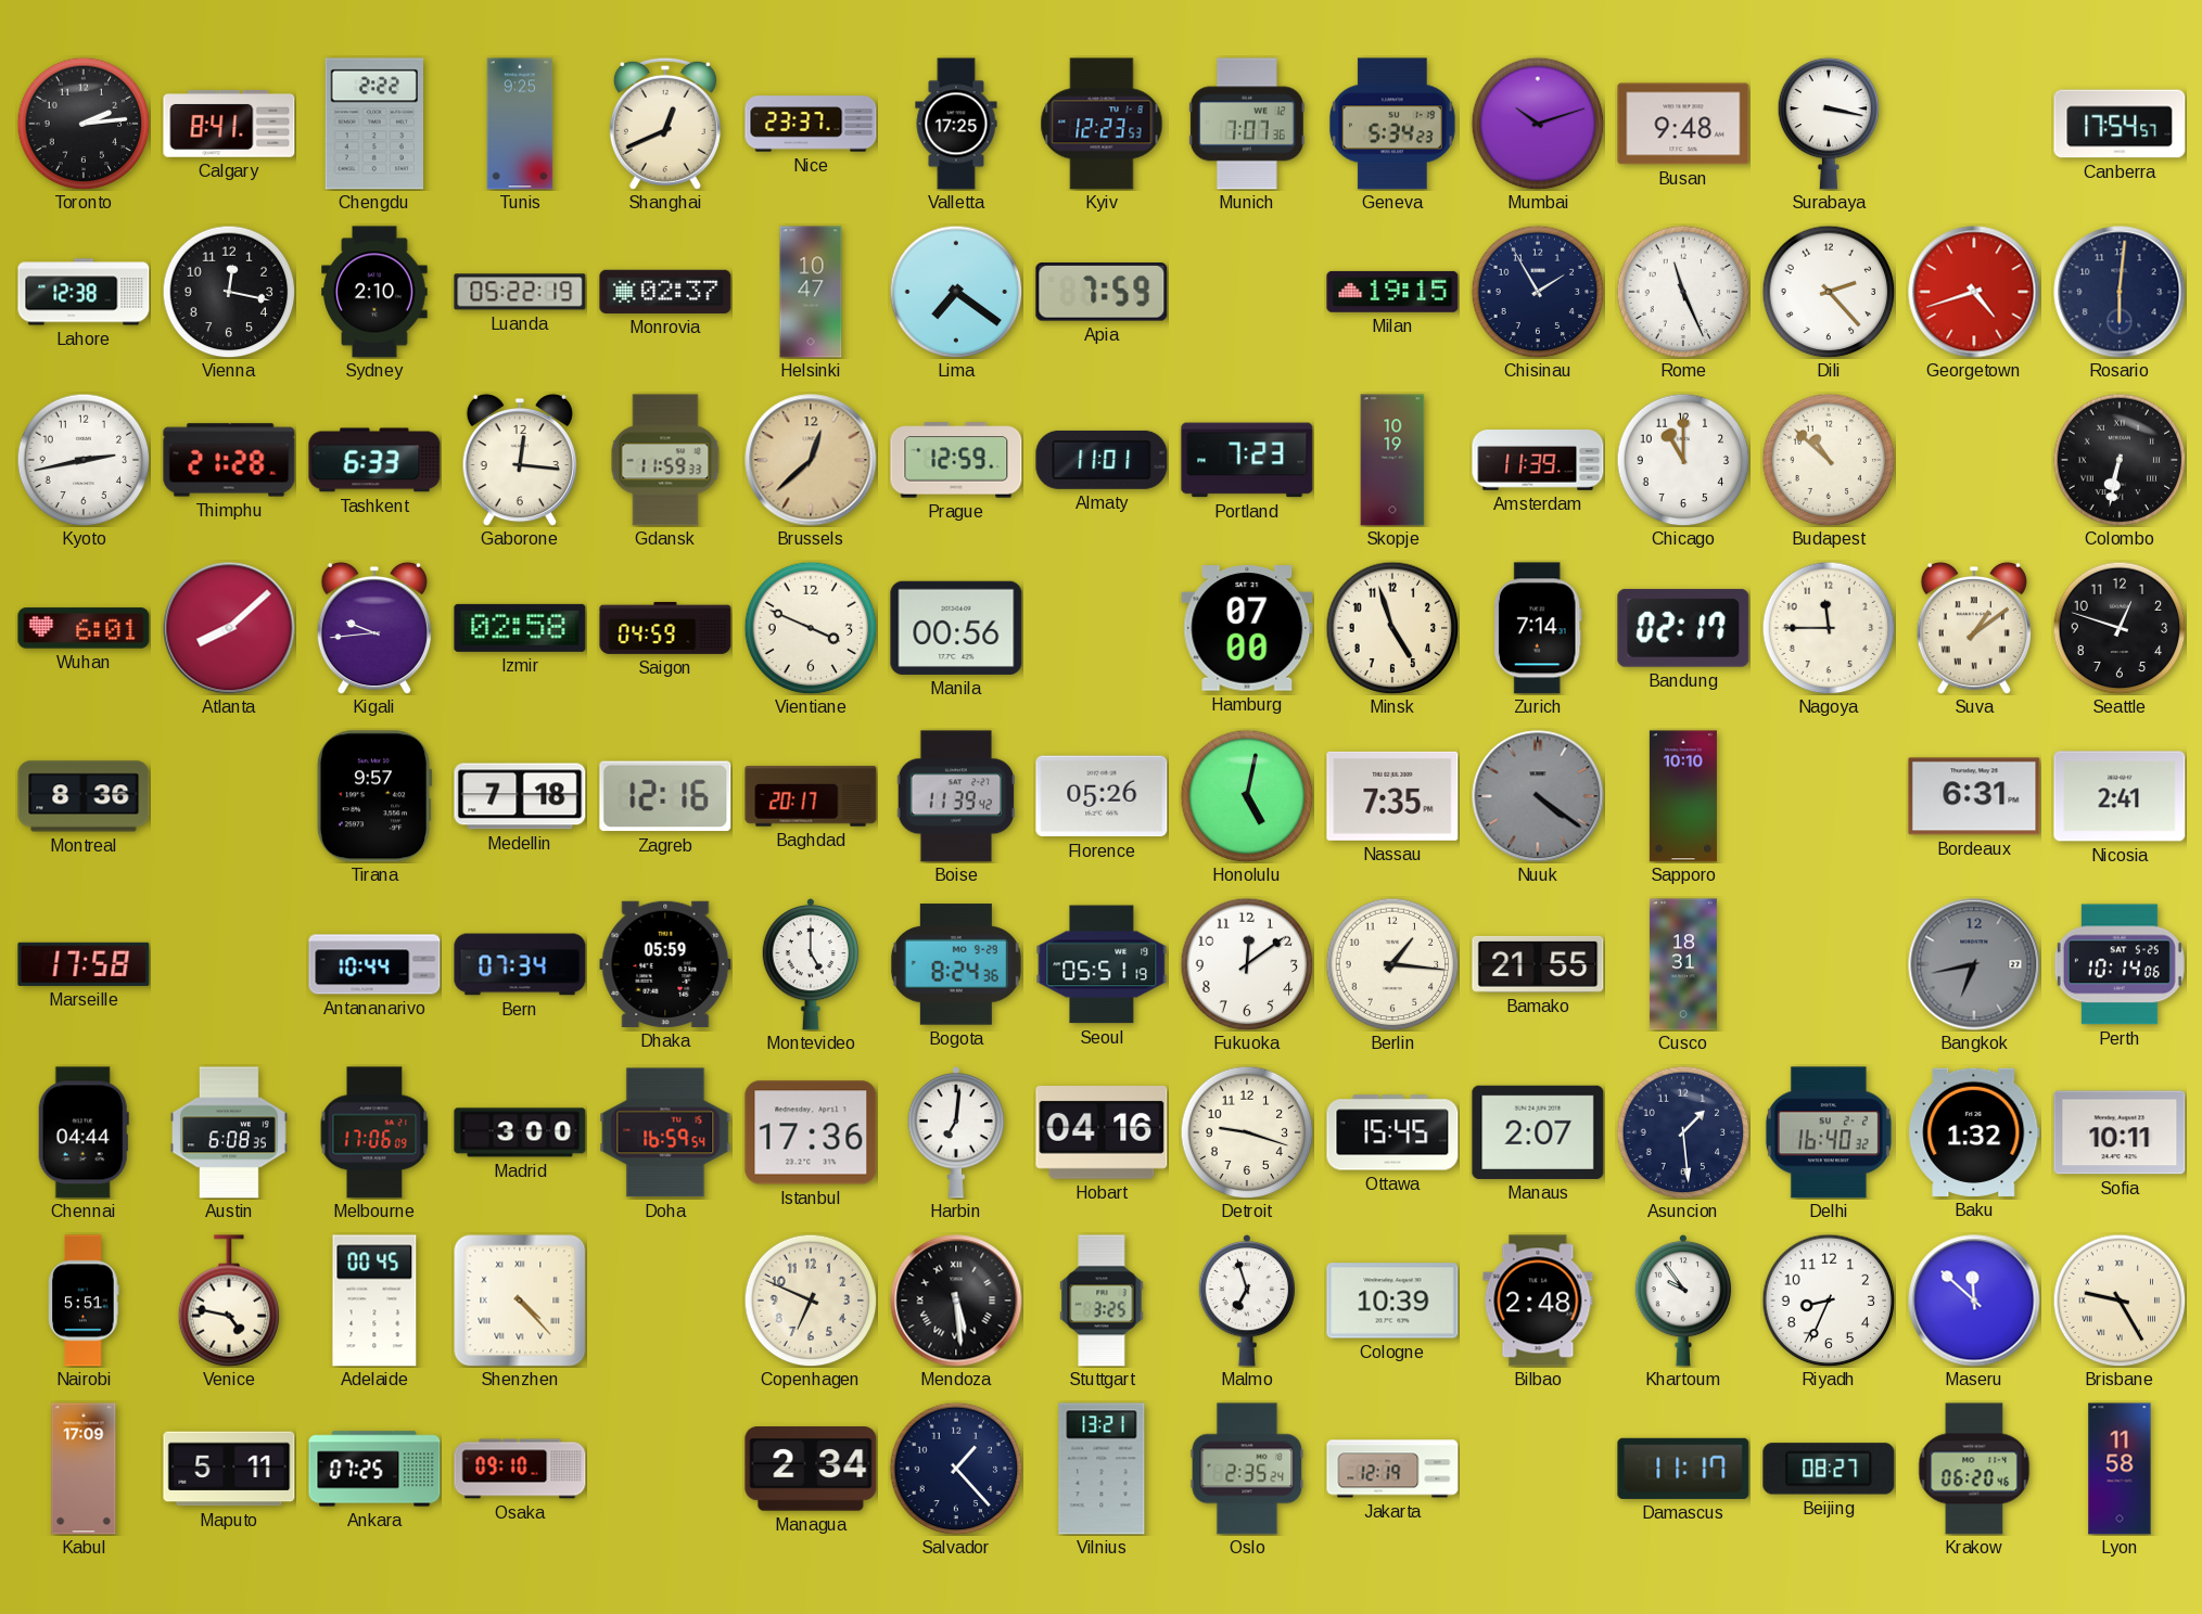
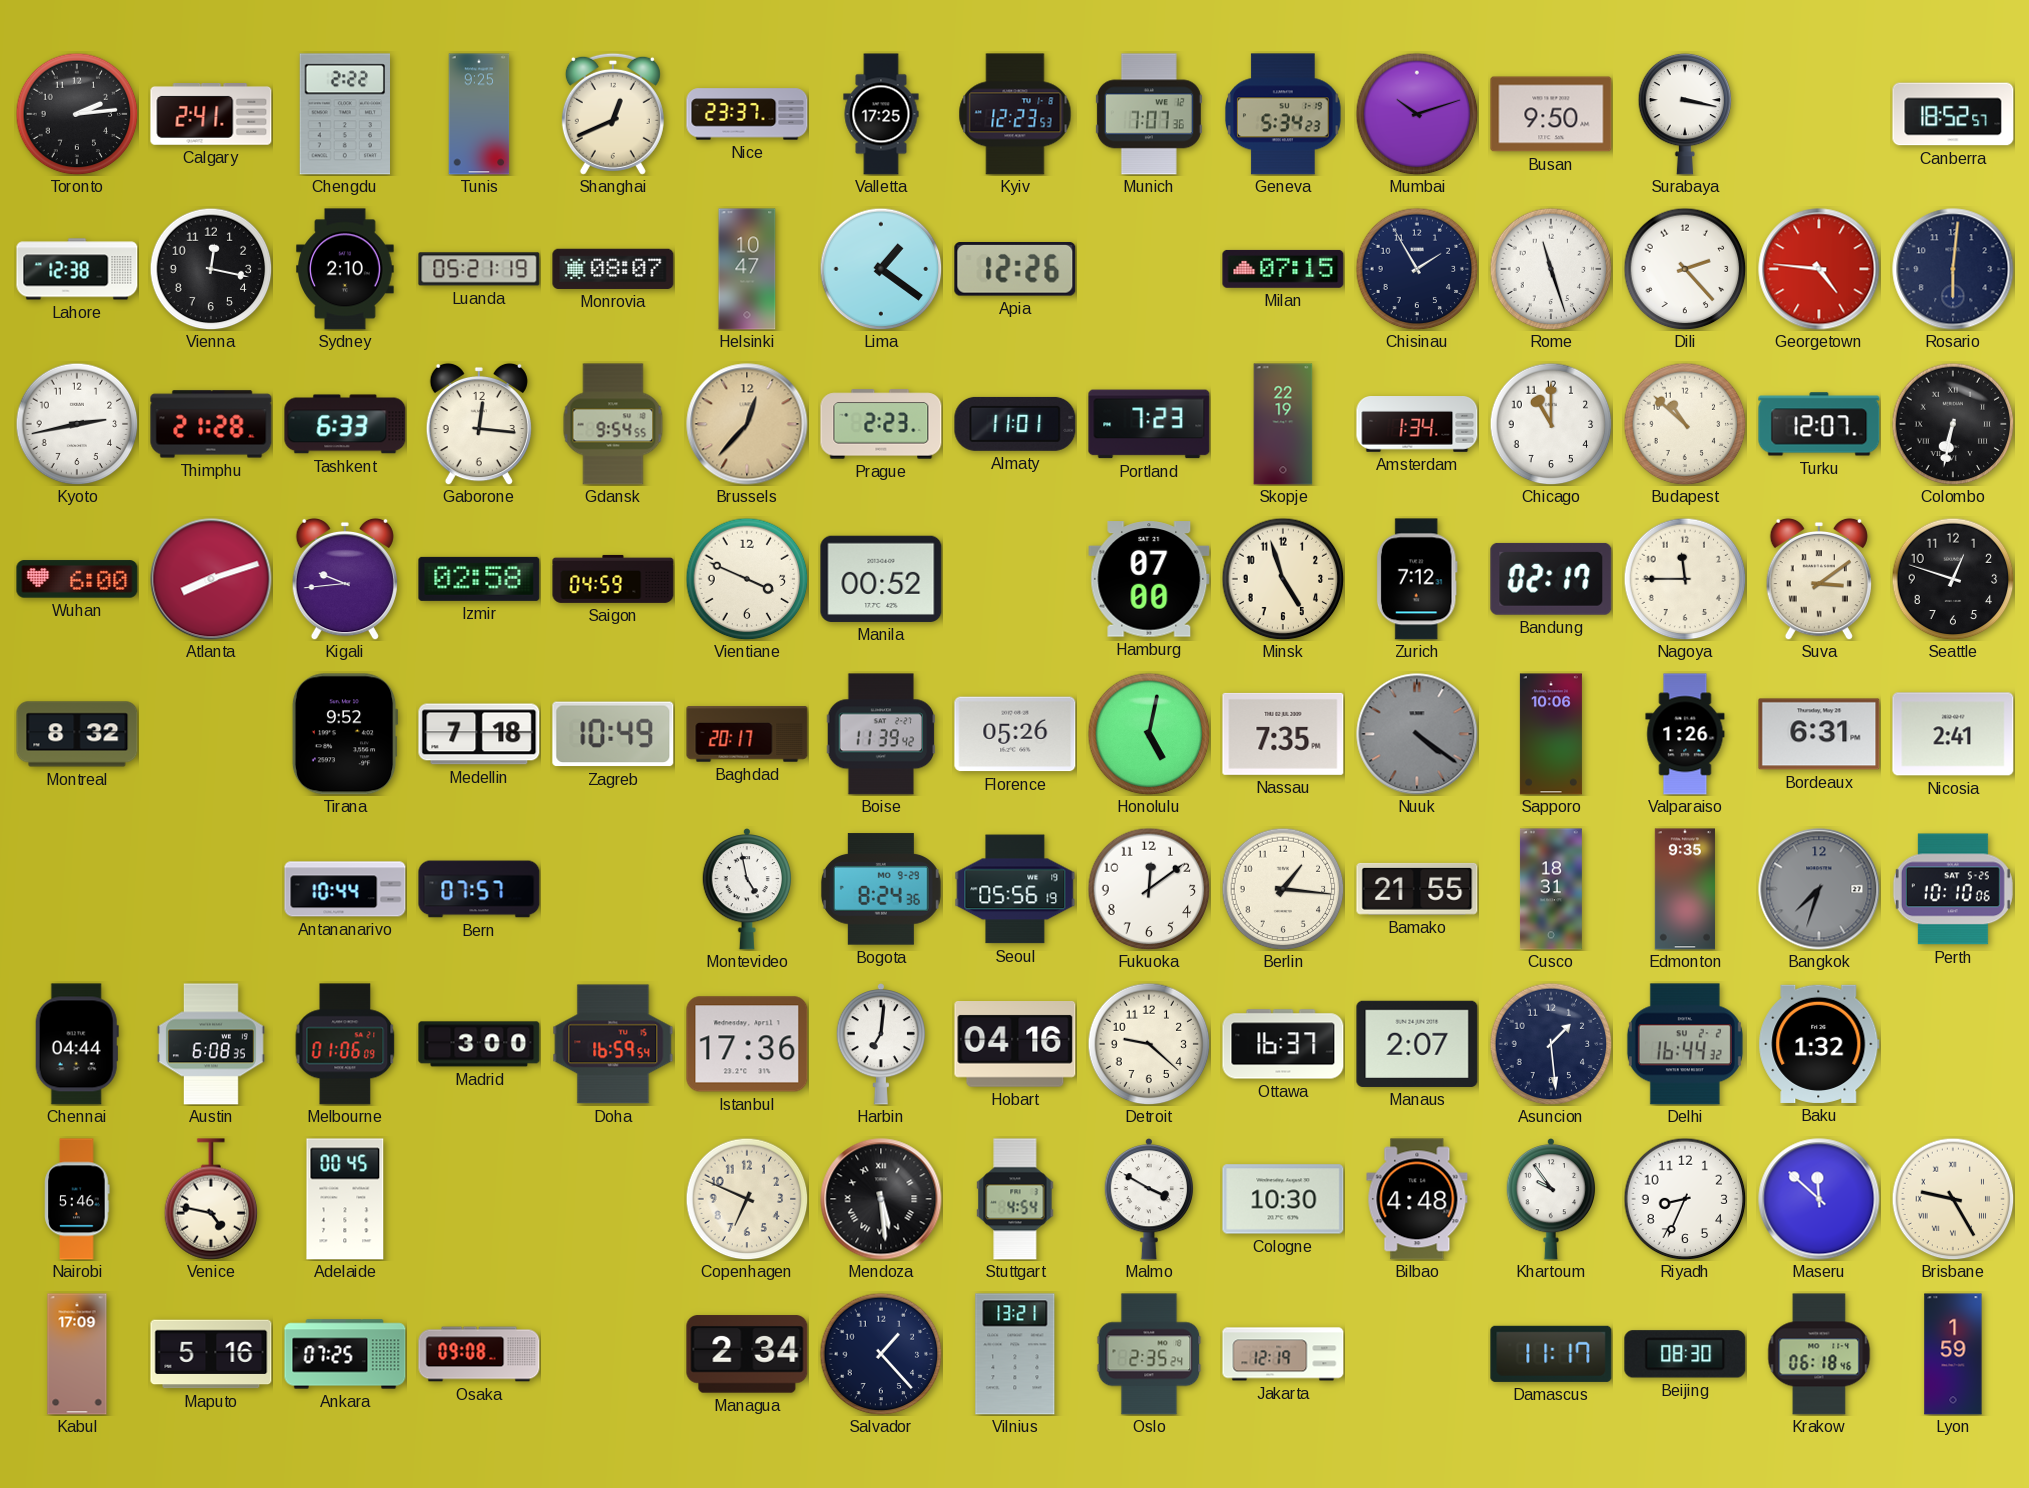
Calgary: 8:41 -> 2:41 (211, 115)
Busan: 9:48 -> 9:50 (1551, 114)
Canberra: 17:54 -> 18:52 (1953, 114)
Luanda: 05:22 -> 05:21 (479, 269)
Monrovia: 02:37 -> 08:07 (613, 269)
Lima: 7:21 -> 1:21 (881, 269)
Apia: 7:59 -> 12:26 (1015, 270)
Milan: 19:15 -> 07:15 (1283, 269)
Rome: 11:26 -> 11:27 (1551, 269)
Georgetown: 4:42 -> 4:46 (1819, 269)
Gdansk: 11:59 -> 9:54 (613, 424)
Brussels: 12:38 -> 12:37 (747, 424)
Prague: 12:59 -> 2:23 (881, 424)
Skopje: 10:19 -> 22:19 (1283, 424)
Amsterdam: 11:39 -> 1:34 (1417, 425)
Turku: none -> 12:07 (1819, 424)
Wuhan: 6:01 -> 6:00 (77, 579)
Atlanta: 8:08 -> 8:12 (211, 579)
Manila: 00:56 -> 00:52 (881, 579)
Zurich: 7:14 -> 7:12 (1417, 579)
Suva: 1:09 -> 3:09 (1819, 579)
Montreal: 8:36 -> 8:32 (77, 734)
Tirana: 9:57 -> 9:52 (345, 734)
Zagreb: 12:16 -> 10:49 (613, 734)
Sapporo: 10:10 -> 10:06 (1551, 734)
Valparaiso: none -> 1:26 (1685, 734)
Marseille: 17:58 -> none (84, 964)
Bern: 07:34 -> 07:57 (479, 889)
Dhaka: 05:59 -> none (665, 964)
Montevideo: 5:00 -> 4:58 (747, 889)
Seoul: 05:51 -> 05:56 (1015, 889)
Edmonton: none -> 9:35 (1685, 889)
Bangkok: 6:43 -> 7:33 (1819, 889)
Perth: 10:14 -> 10:10 (1953, 889)
Melbourne: 17:06 -> 01:06 (345, 1044)
Detroit: 9:18 -> 9:22 (1149, 1044)
Ottawa: 15:45 -> 16:37 (1283, 1044)
Delhi: 16:40 -> 16:44 (1685, 1044)
Sofia: 10:11 -> none (2120, 1132)
Nairobi: 5:51 -> 5:46 (77, 1199)
Shenzhen: 4:23 -> none (520, 1301)
Stuttgart: 3:25 -> 4:54 (1015, 1199)
Malmo: 6:57 -> 3:50 (1149, 1199)
Cologne: 10:39 -> 10:30 (1283, 1199)
Bilbao: 2:48 -> 4:48 (1417, 1199)
Maputo: 5:11 -> 5:16 (211, 1354)
Osaka: 09:10 -> 09:08 (479, 1354)
Beijing: 08:27 -> 08:30 (1685, 1354)
Krakow: 06:20 -> 06:18 (1819, 1354)
Lyon: 11:58 -> 1:59 (1953, 1354)
